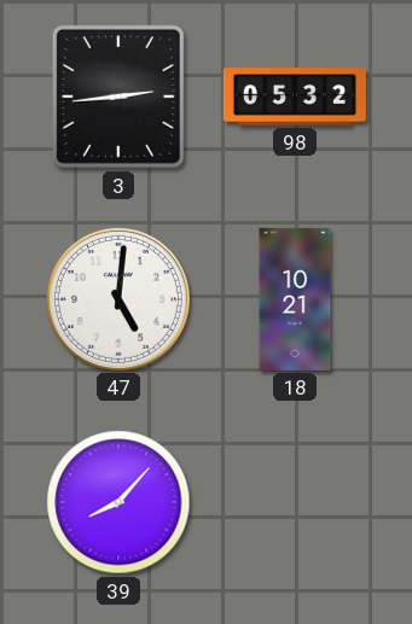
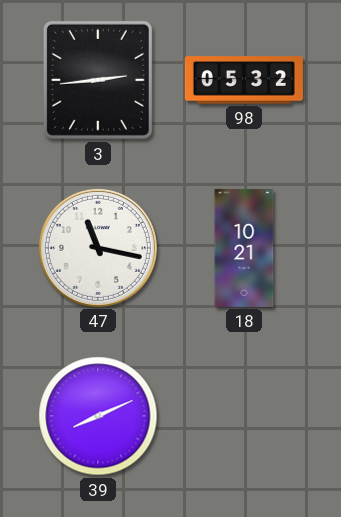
47: 5:01 -> 11:17 (98, 248)
39: 8:07 -> 8:11 (98, 416)
